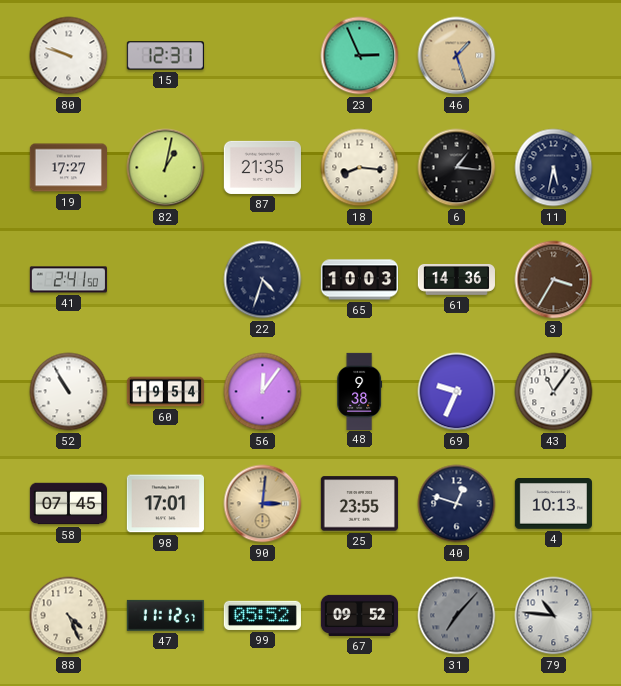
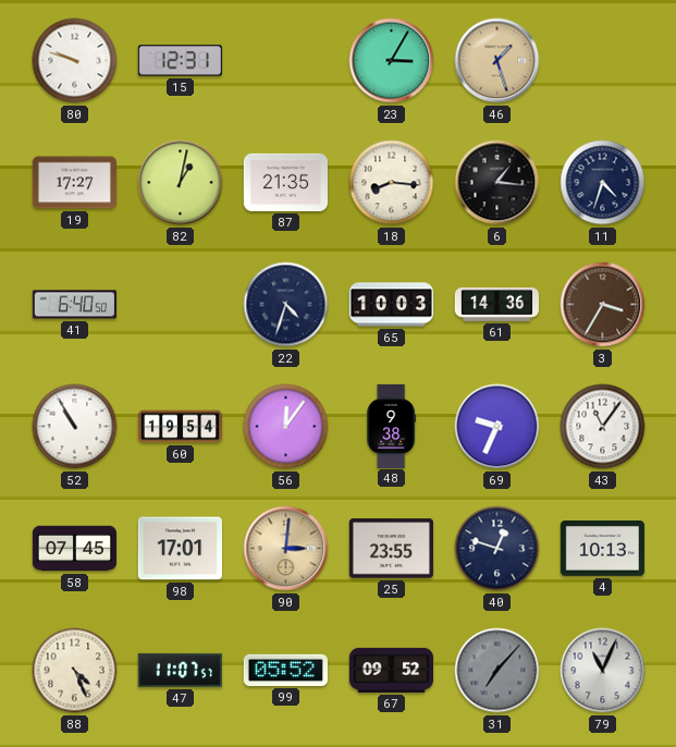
23: 2:56 -> 3:05 (392, 61)
11: 5:32 -> 4:33 (603, 183)
41: 2:41 -> 6:40 (74, 305)
47: 11:12 -> 11:07 (180, 670)
79: 10:46 -> 11:04 (603, 671)
